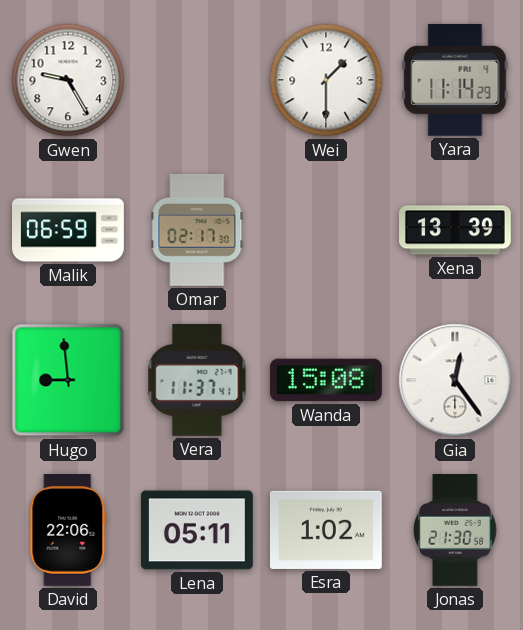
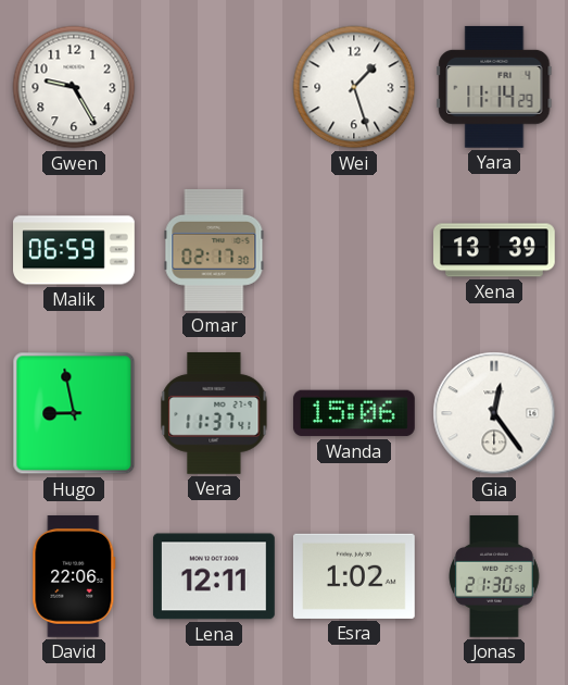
Wei: 1:30 -> 1:27 (354, 87)
Hugo: 8:59 -> 8:58 (74, 413)
Wanda: 15:08 -> 15:06 (354, 413)
Lena: 05:11 -> 12:11 (214, 576)
